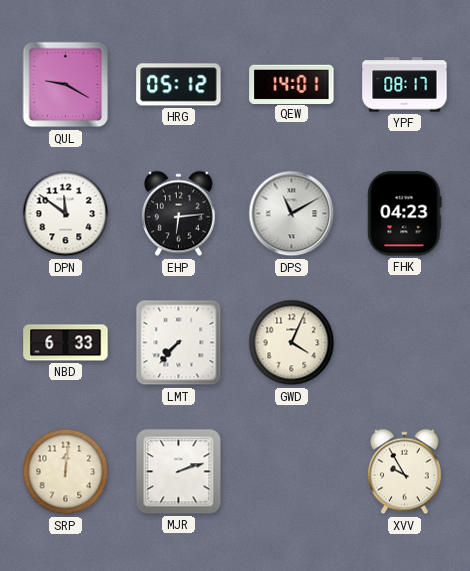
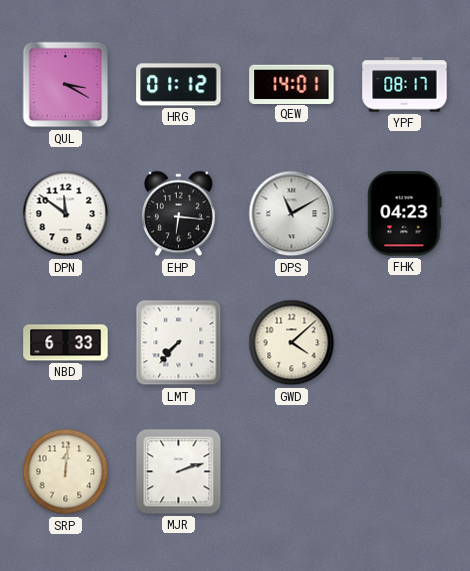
QUL: 9:20 -> 3:20 (66, 85)
HRG: 05:12 -> 01:12 (179, 85)
EHP: 6:14 -> 6:16 (179, 214)
GWD: 4:04 -> 4:08 (292, 343)
XVV: 9:55 -> none (405, 472)
